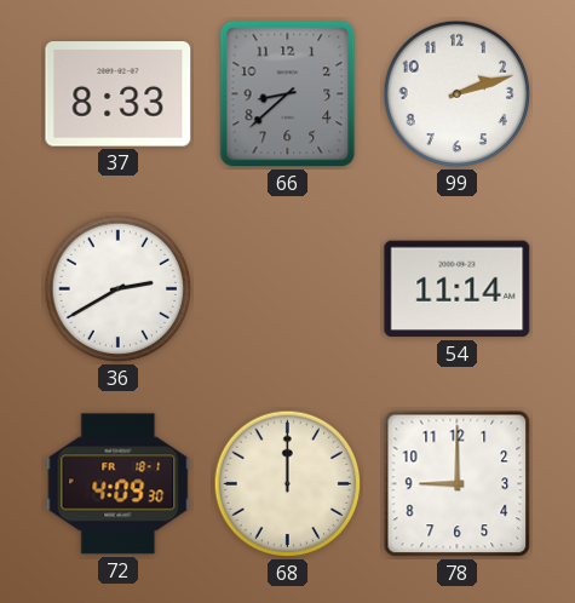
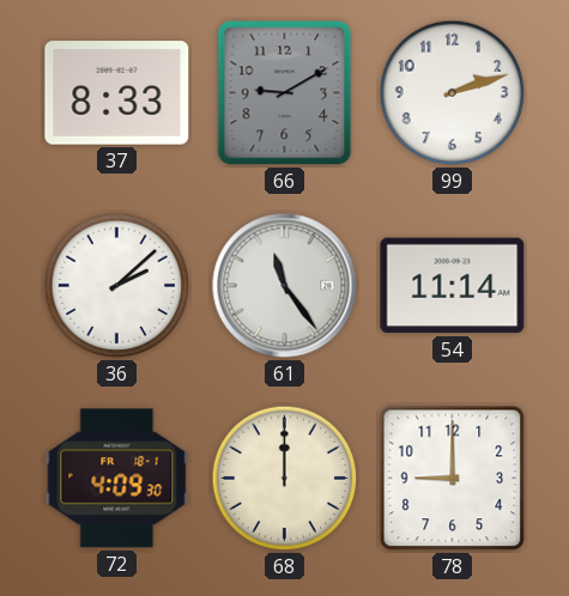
66: 8:38 -> 9:10 (285, 93)
36: 2:40 -> 2:08 (117, 286)
61: none -> 11:24 (285, 286)
